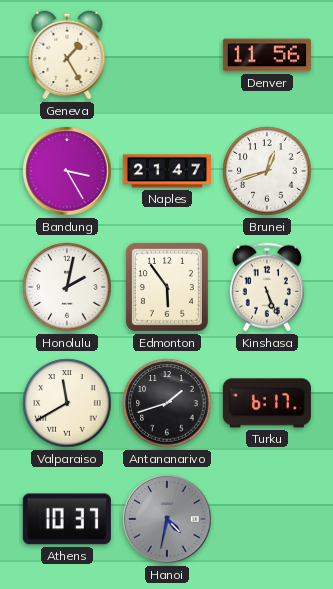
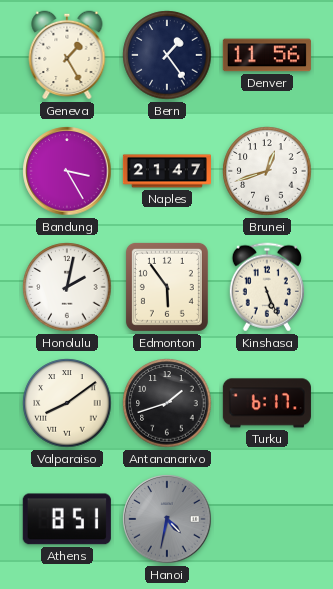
Bern: none -> 1:24 (167, 55)
Valparaiso: 11:40 -> 8:09 (67, 403)
Athens: 10:37 -> 8:51 (67, 519)
